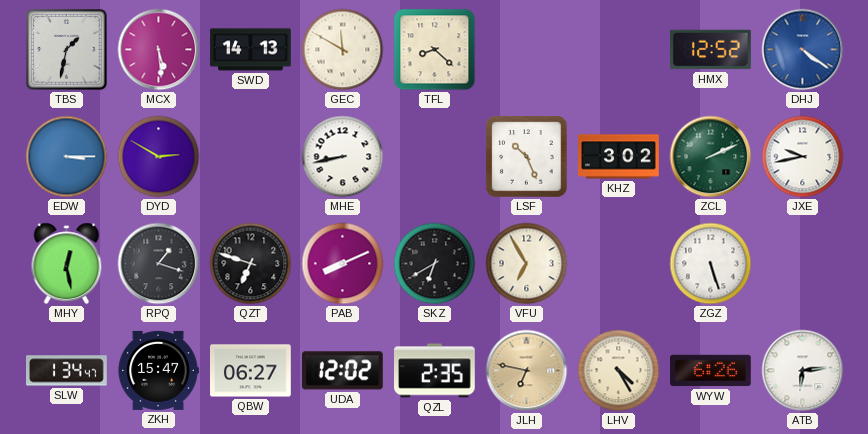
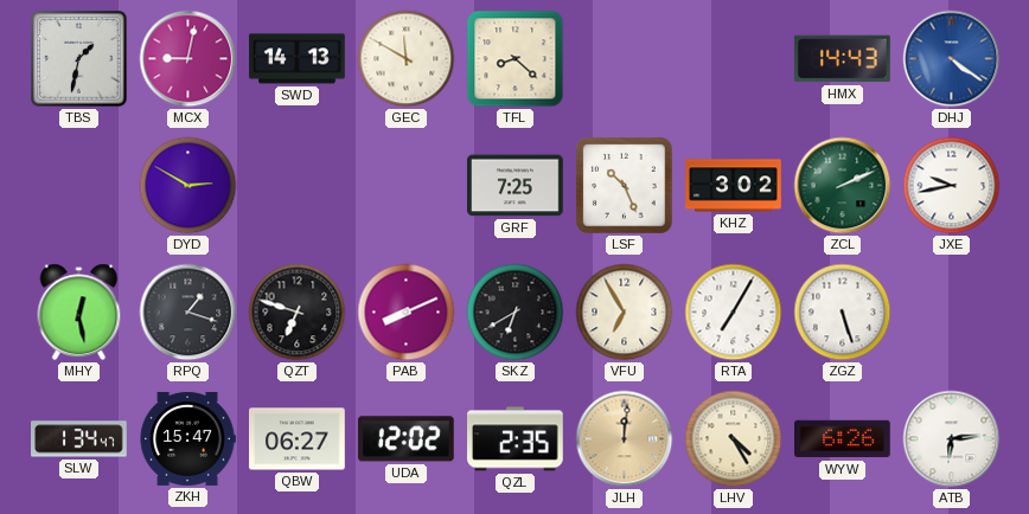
MCX: 5:29 -> 9:02 (188, 59)
HMX: 12:52 -> 14:43 (843, 59)
EDW: 3:15 -> none (67, 157)
MHE: 8:43 -> none (343, 157)
GRF: none -> 7:25 (516, 186)
RTA: none -> 7:05 (734, 313)
JLH: 6:47 -> 12:01 (625, 439)
